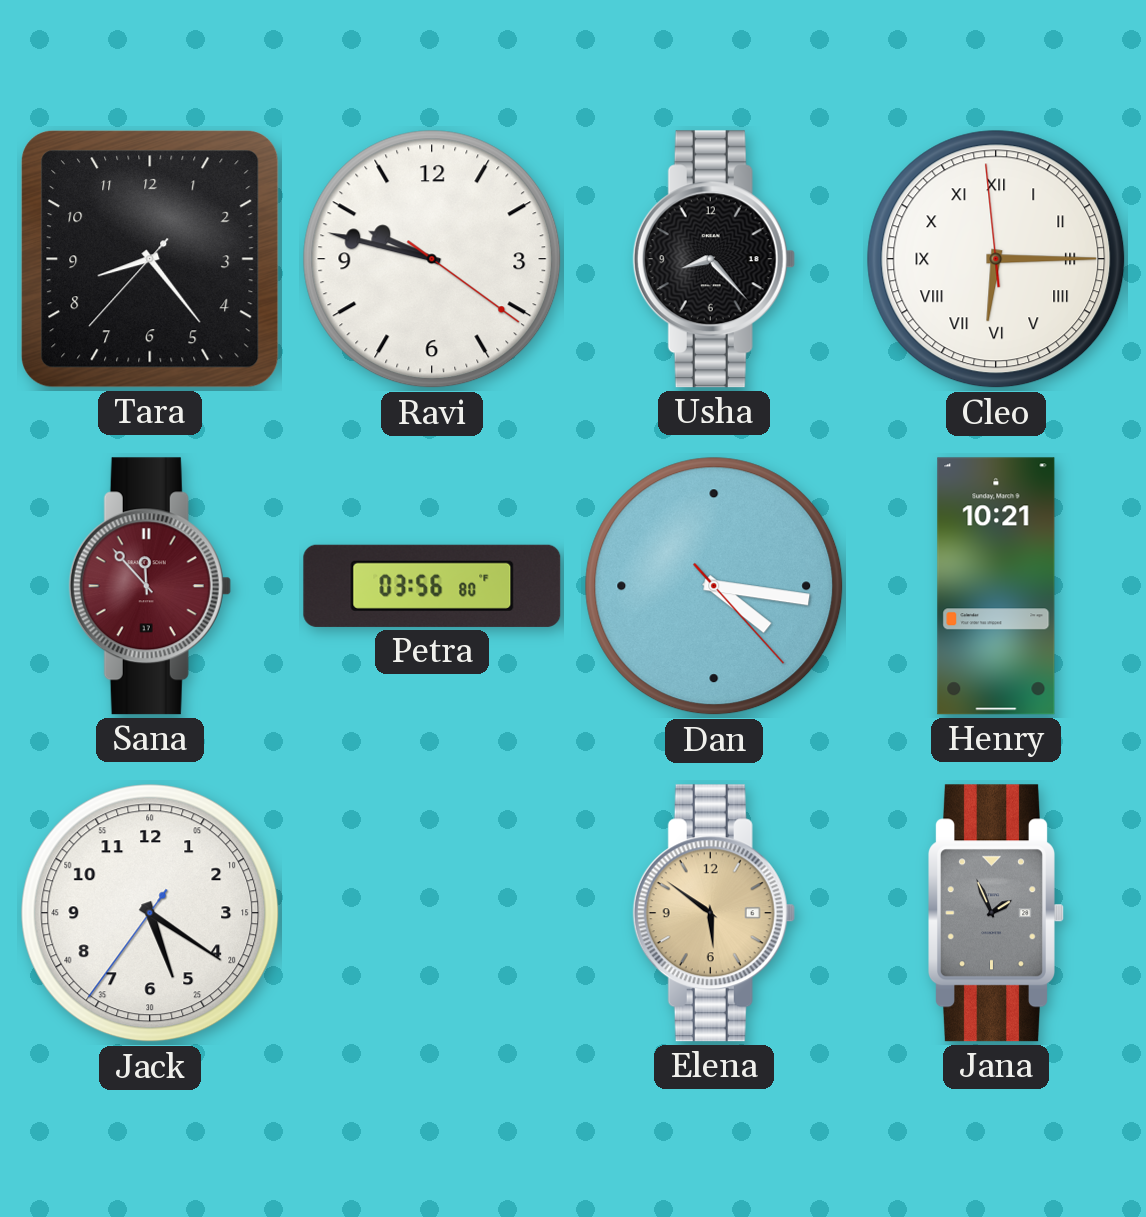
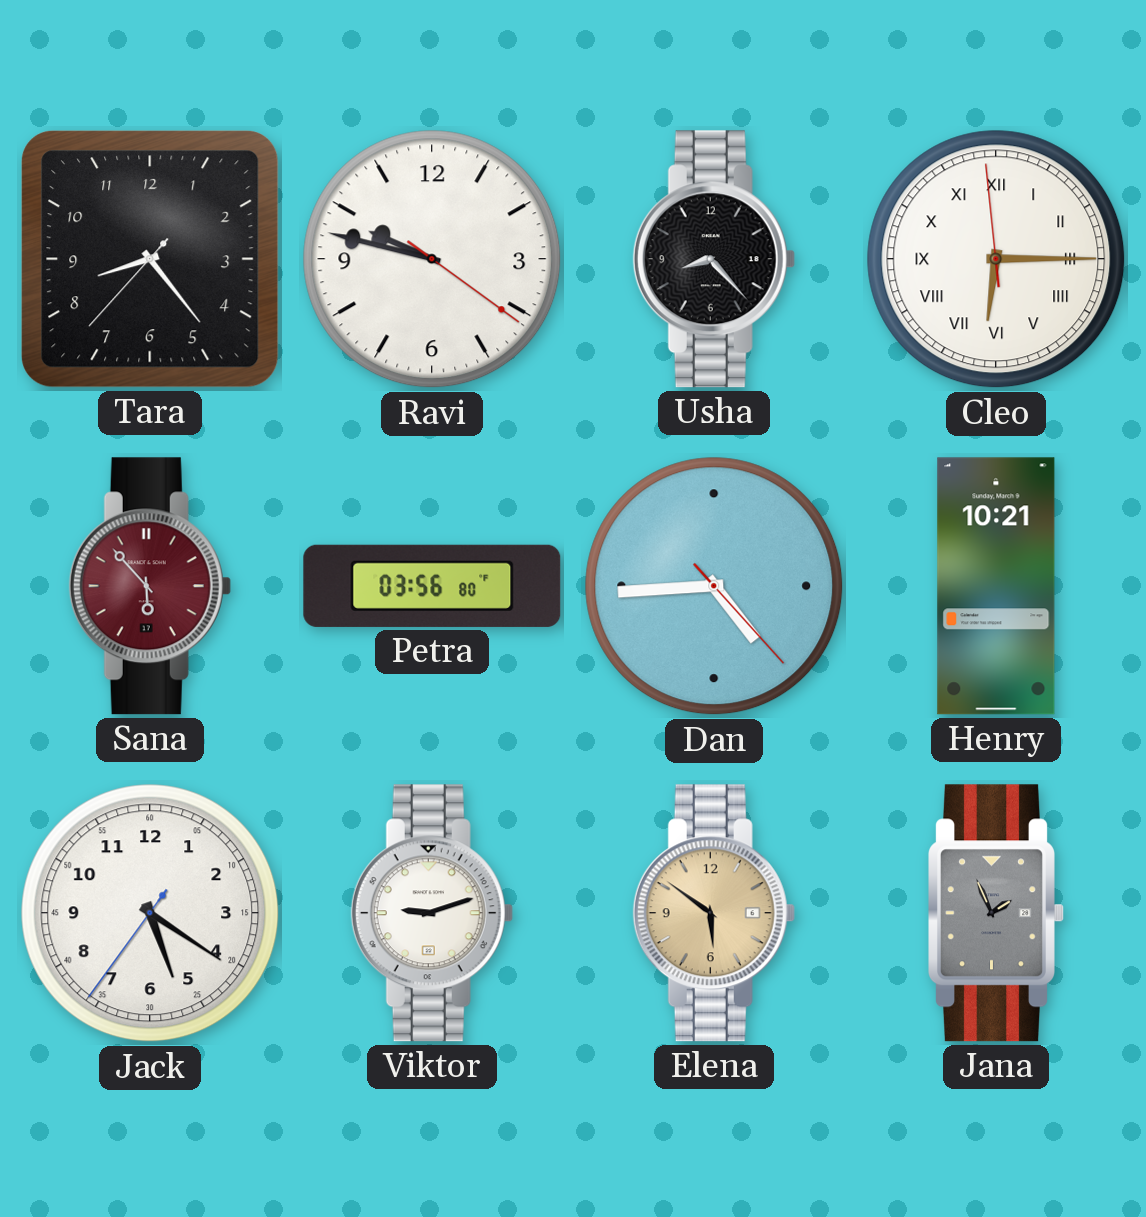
Sana: 11:53 -> 5:53 (150, 586)
Dan: 4:16 -> 4:44 (714, 586)
Viktor: none -> 9:12 (432, 913)
